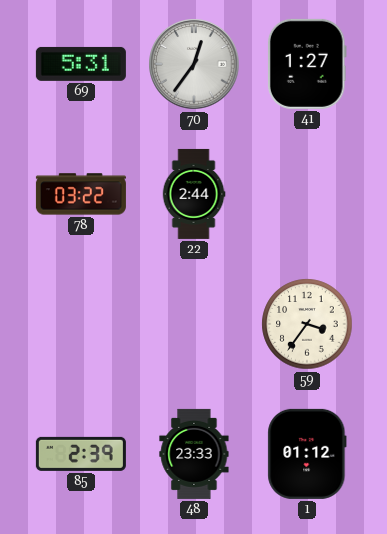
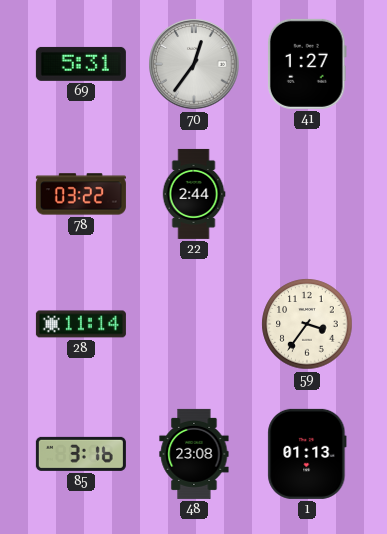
28: none -> 11:14 (81, 324)
85: 2:39 -> 3:16 (81, 454)
48: 23:33 -> 23:08 (194, 454)
1: 01:12 -> 01:13 (307, 454)
